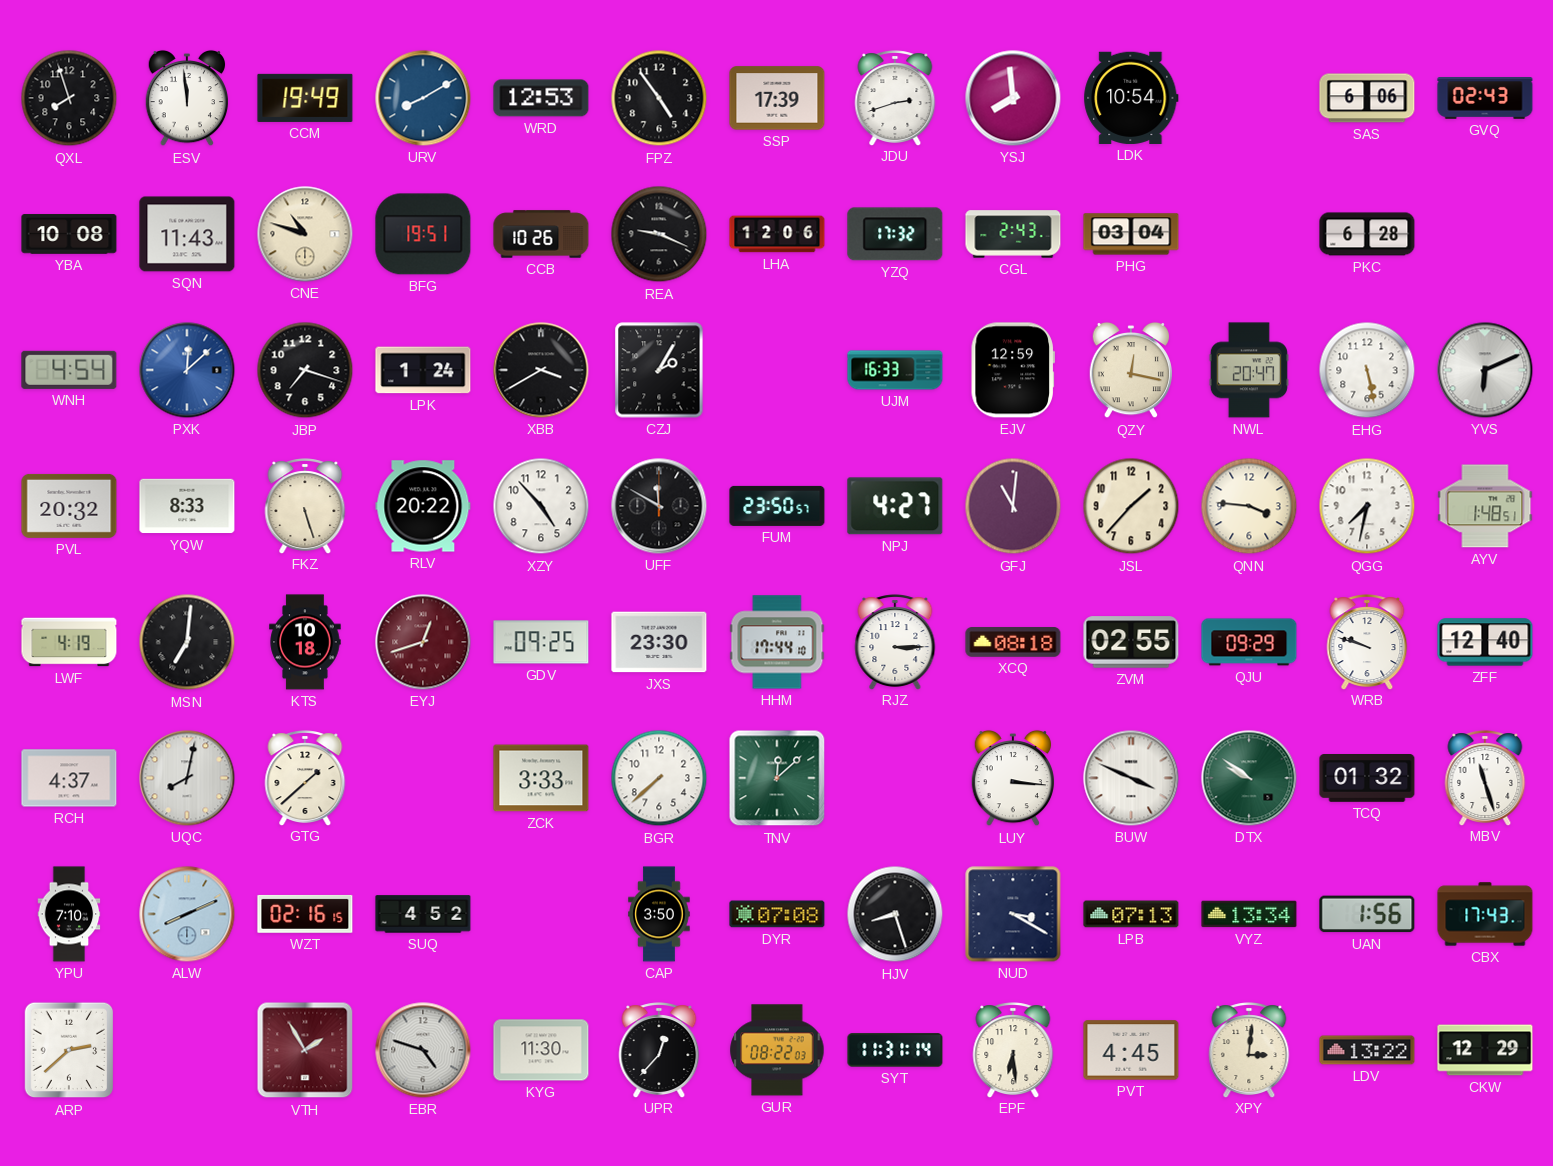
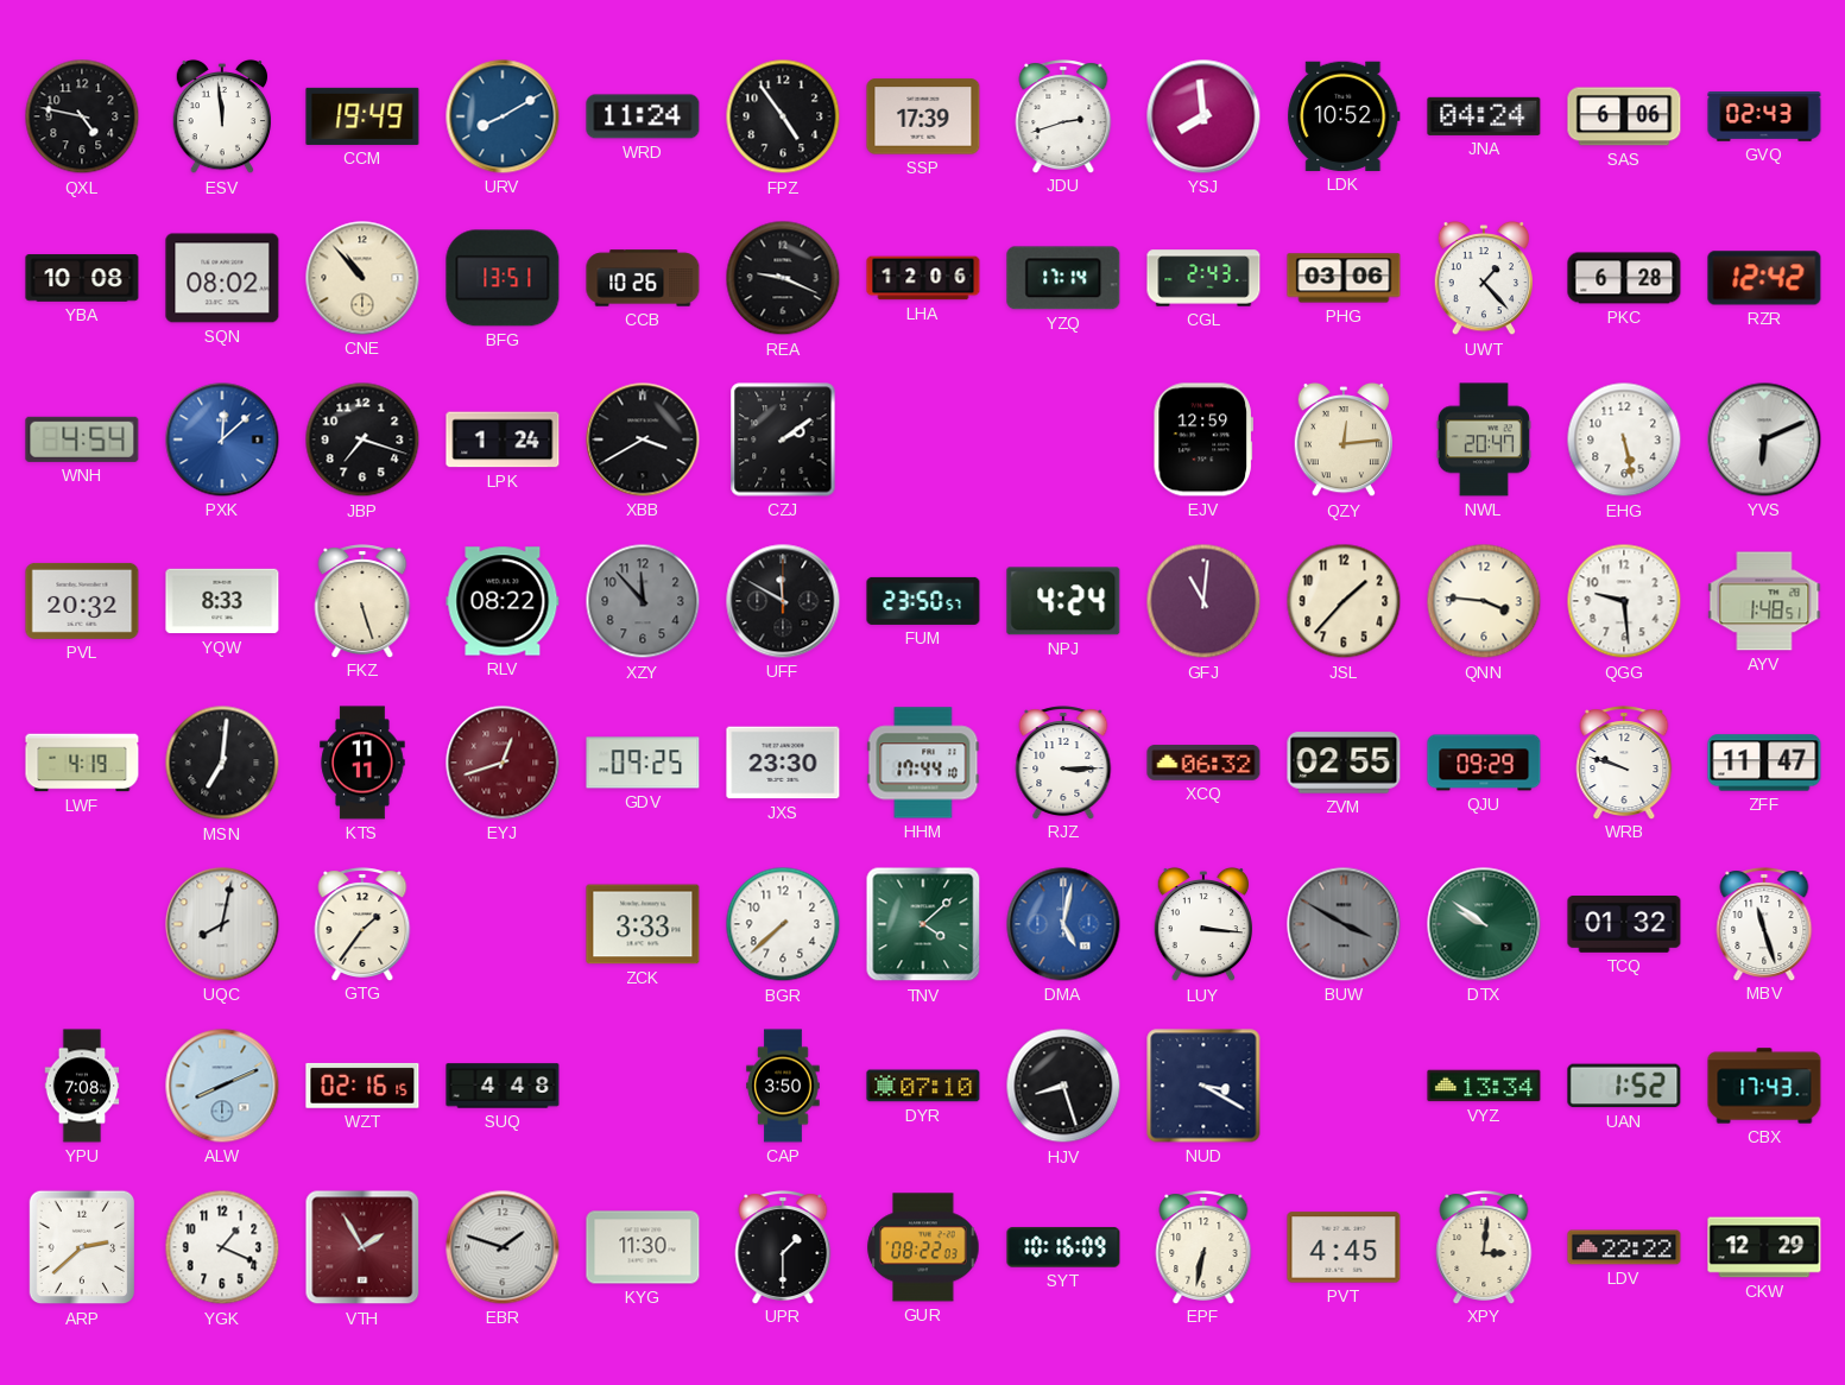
QXL: 7:57 -> 4:47 (82, 116)
WRD: 12:53 -> 11:24 (643, 116)
LDK: 10:54 -> 10:52 (1344, 116)
JNA: none -> 04:24 (1484, 116)
SQN: 11:43 -> 08:02 (222, 278)
CNE: 10:48 -> 10:53 (362, 278)
BFG: 19:51 -> 13:51 (503, 278)
YZQ: 17:32 -> 17:14 (1063, 278)
PHG: 03:04 -> 03:06 (1344, 278)
UWT: none -> 1:23 (1483, 278)
RZR: none -> 12:42 (1764, 278)
CZJ: 2:05 -> 2:09 (783, 439)
UJM: 16:33 -> none (895, 370)
QZY: 12:17 -> 12:14 (1342, 439)
RLV: 20:22 -> 08:22 (503, 601)
XZY: 4:53 -> 11:53 (643, 601)
XZY dial: white -> grey (643, 601)
NPJ: 4:27 -> 4:24 (1063, 601)
QGG: 7:32 -> 9:29 (1624, 601)
KTS: 10:18 -> 11:11 (362, 763)
XCQ: 08:18 -> 06:32 (1203, 763)
ZFF: 12:40 -> 11:47 (1764, 763)
RCH: 4:37 -> none (69, 778)
GTG: 1:38 -> 1:36 (362, 924)
TNV: 12:08 -> 4:08 (923, 924)
DMA: none -> 5:02 (1063, 924)
BUW: 3:49 -> 3:50 (1344, 924)
BUW dial: white -> grey (1344, 924)
YPU: 7:10 -> 7:08 (82, 1086)
SUQ: 4:52 -> 4:48 (503, 1086)
DYR: 07:08 -> 07:10 (923, 1086)
LPB: 07:13 -> none (1131, 914)
UAN: 1:56 -> 1:52 (1624, 1086)
YGK: none -> 1:19 (222, 1247)
EBR: 4:48 -> 1:48 (503, 1247)
UPR: 12:37 -> 1:30 (783, 1247)
SYT: 11:31 -> 10:16 (1063, 1247)
EPF: 6:29 -> 6:32 (1203, 1247)
LDV: 13:22 -> 22:22 (1624, 1247)
